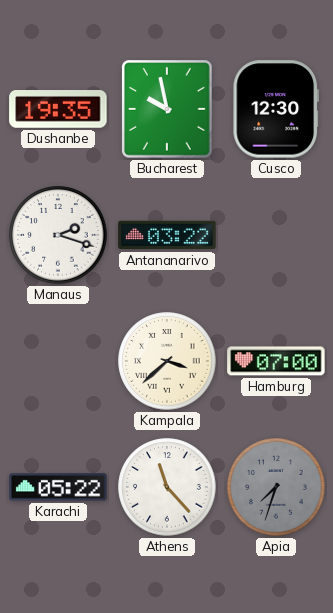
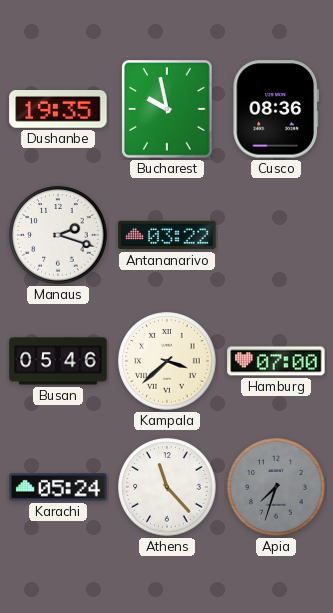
Cusco: 12:30 -> 08:36 (276, 109)
Busan: none -> 05:46 (58, 361)
Karachi: 05:22 -> 05:24 (58, 487)
